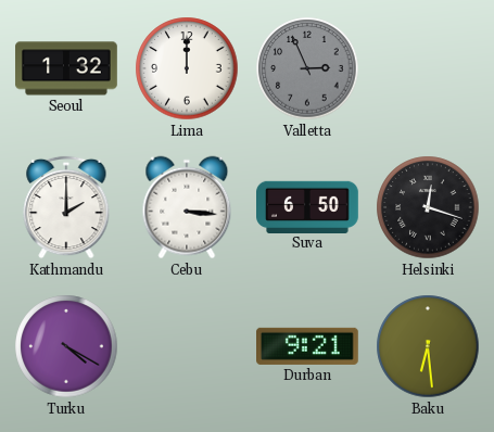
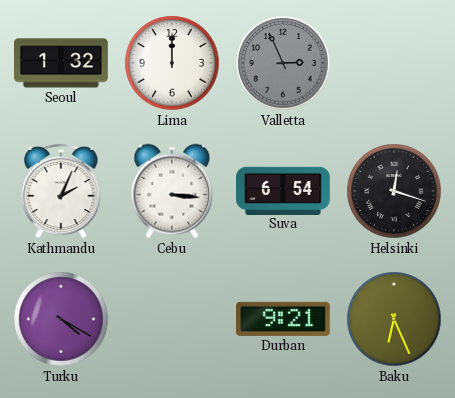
Kathmandu: 2:00 -> 2:04 (61, 191)
Suva: 6:50 -> 6:54 (284, 190)
Baku: 6:29 -> 6:26 (394, 319)
